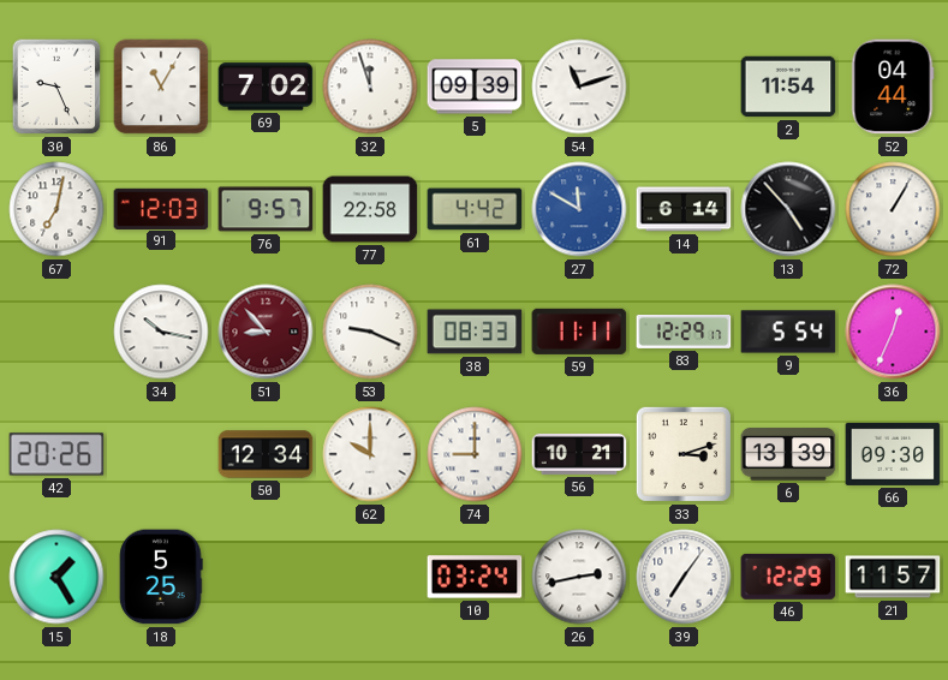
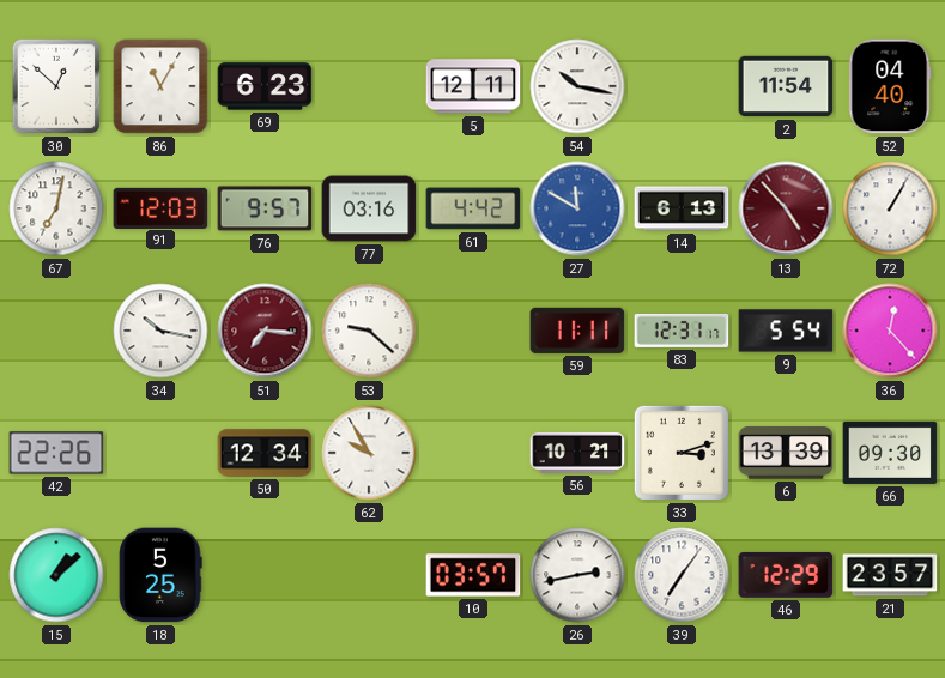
30: 9:26 -> 12:52 (56, 86)
69: 7:02 -> 6:23 (265, 86)
32: 11:57 -> none (370, 87)
5: 09:39 -> 12:11 (473, 86)
54: 11:12 -> 10:17 (577, 86)
52: 04:44 -> 04:40 (890, 86)
77: 22:58 -> 03:16 (369, 208)
14: 6:14 -> 6:13 (682, 208)
13 dial: black -> burgundy (786, 208)
51: 8:53 -> 7:16 (265, 331)
53: 9:19 -> 9:22 (369, 331)
38: 08:33 -> none (475, 332)
83: 12:29 -> 12:31 (682, 331)
36: 12:34 -> 12:23 (890, 331)
42: 20:26 -> 22:26 (56, 453)
62: 10:00 -> 9:55 (369, 453)
74: 9:00 -> none (475, 454)
15: 1:25 -> 1:08 (56, 575)
10: 03:24 -> 03:57 (473, 575)
21: 11:57 -> 23:57 (890, 575)
